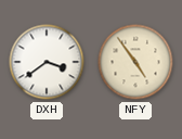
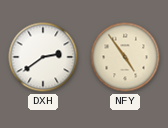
DXH: 3:39 -> 2:39 (43, 57)
